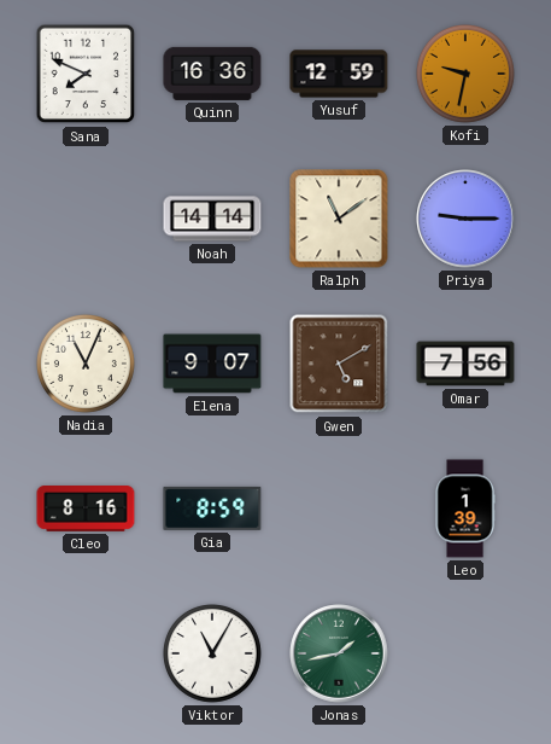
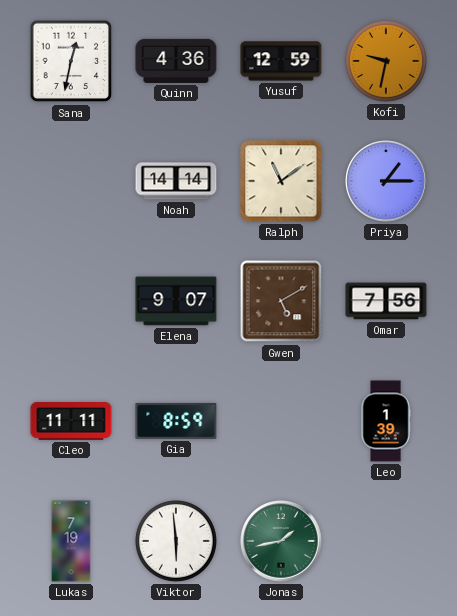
Sana: 7:49 -> 12:32 (71, 61)
Quinn: 16:36 -> 4:36 (176, 61)
Priya: 9:15 -> 1:15 (386, 181)
Nadia: 11:04 -> none (86, 364)
Cleo: 8:16 -> 11:11 (71, 422)
Lukas: none -> 7:19 (71, 541)
Viktor: 11:05 -> 5:59 (176, 541)
